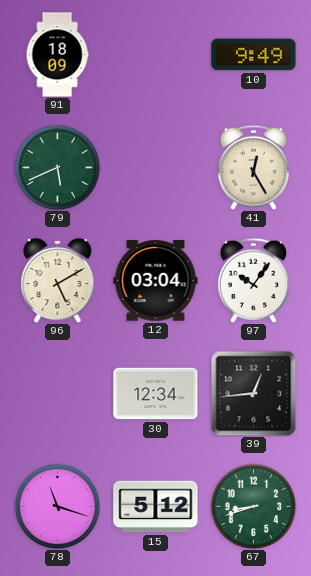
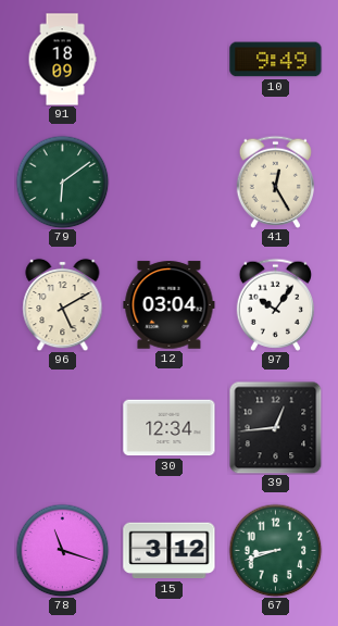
79: 5:41 -> 6:09 (62, 181)
15: 5:12 -> 3:12 (170, 551)
